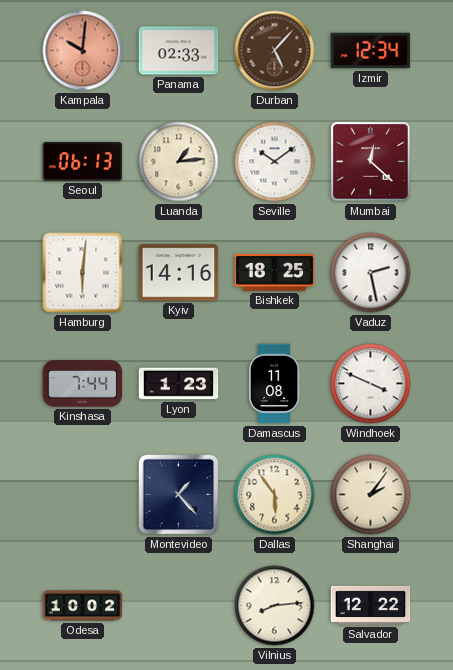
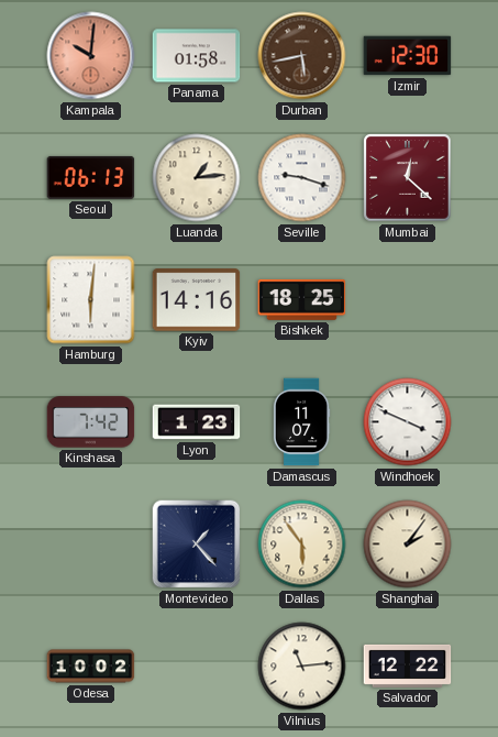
Panama: 02:33 -> 01:58 (197, 56)
Durban: 5:07 -> 5:43 (302, 56)
Izmir: 12:34 -> 12:30 (408, 56)
Seville: 10:09 -> 9:18 (302, 178)
Vaduz: 2:28 -> none (371, 273)
Kinshasa: 7:44 -> 7:42 (91, 422)
Damascus: 11:08 -> 11:07 (301, 422)
Vilnius: 8:14 -> 11:14 (302, 667)
